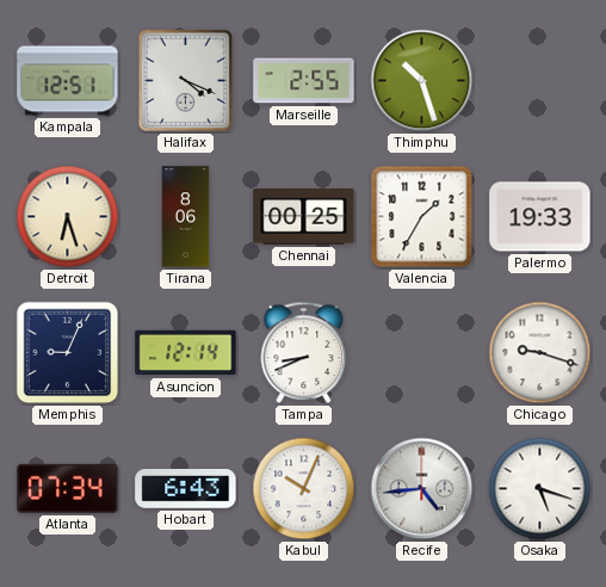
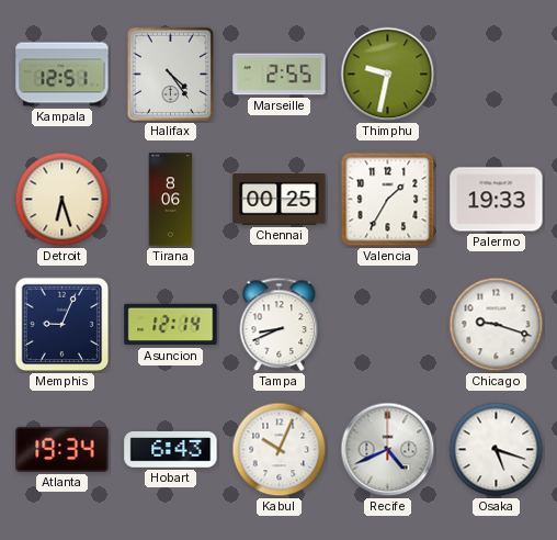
Halifax: 4:19 -> 4:24 (170, 74)
Thimphu: 10:27 -> 9:32 (388, 75)
Atlanta: 07:34 -> 19:34 (62, 449)
Recife: 4:44 -> 4:41 (388, 450)
